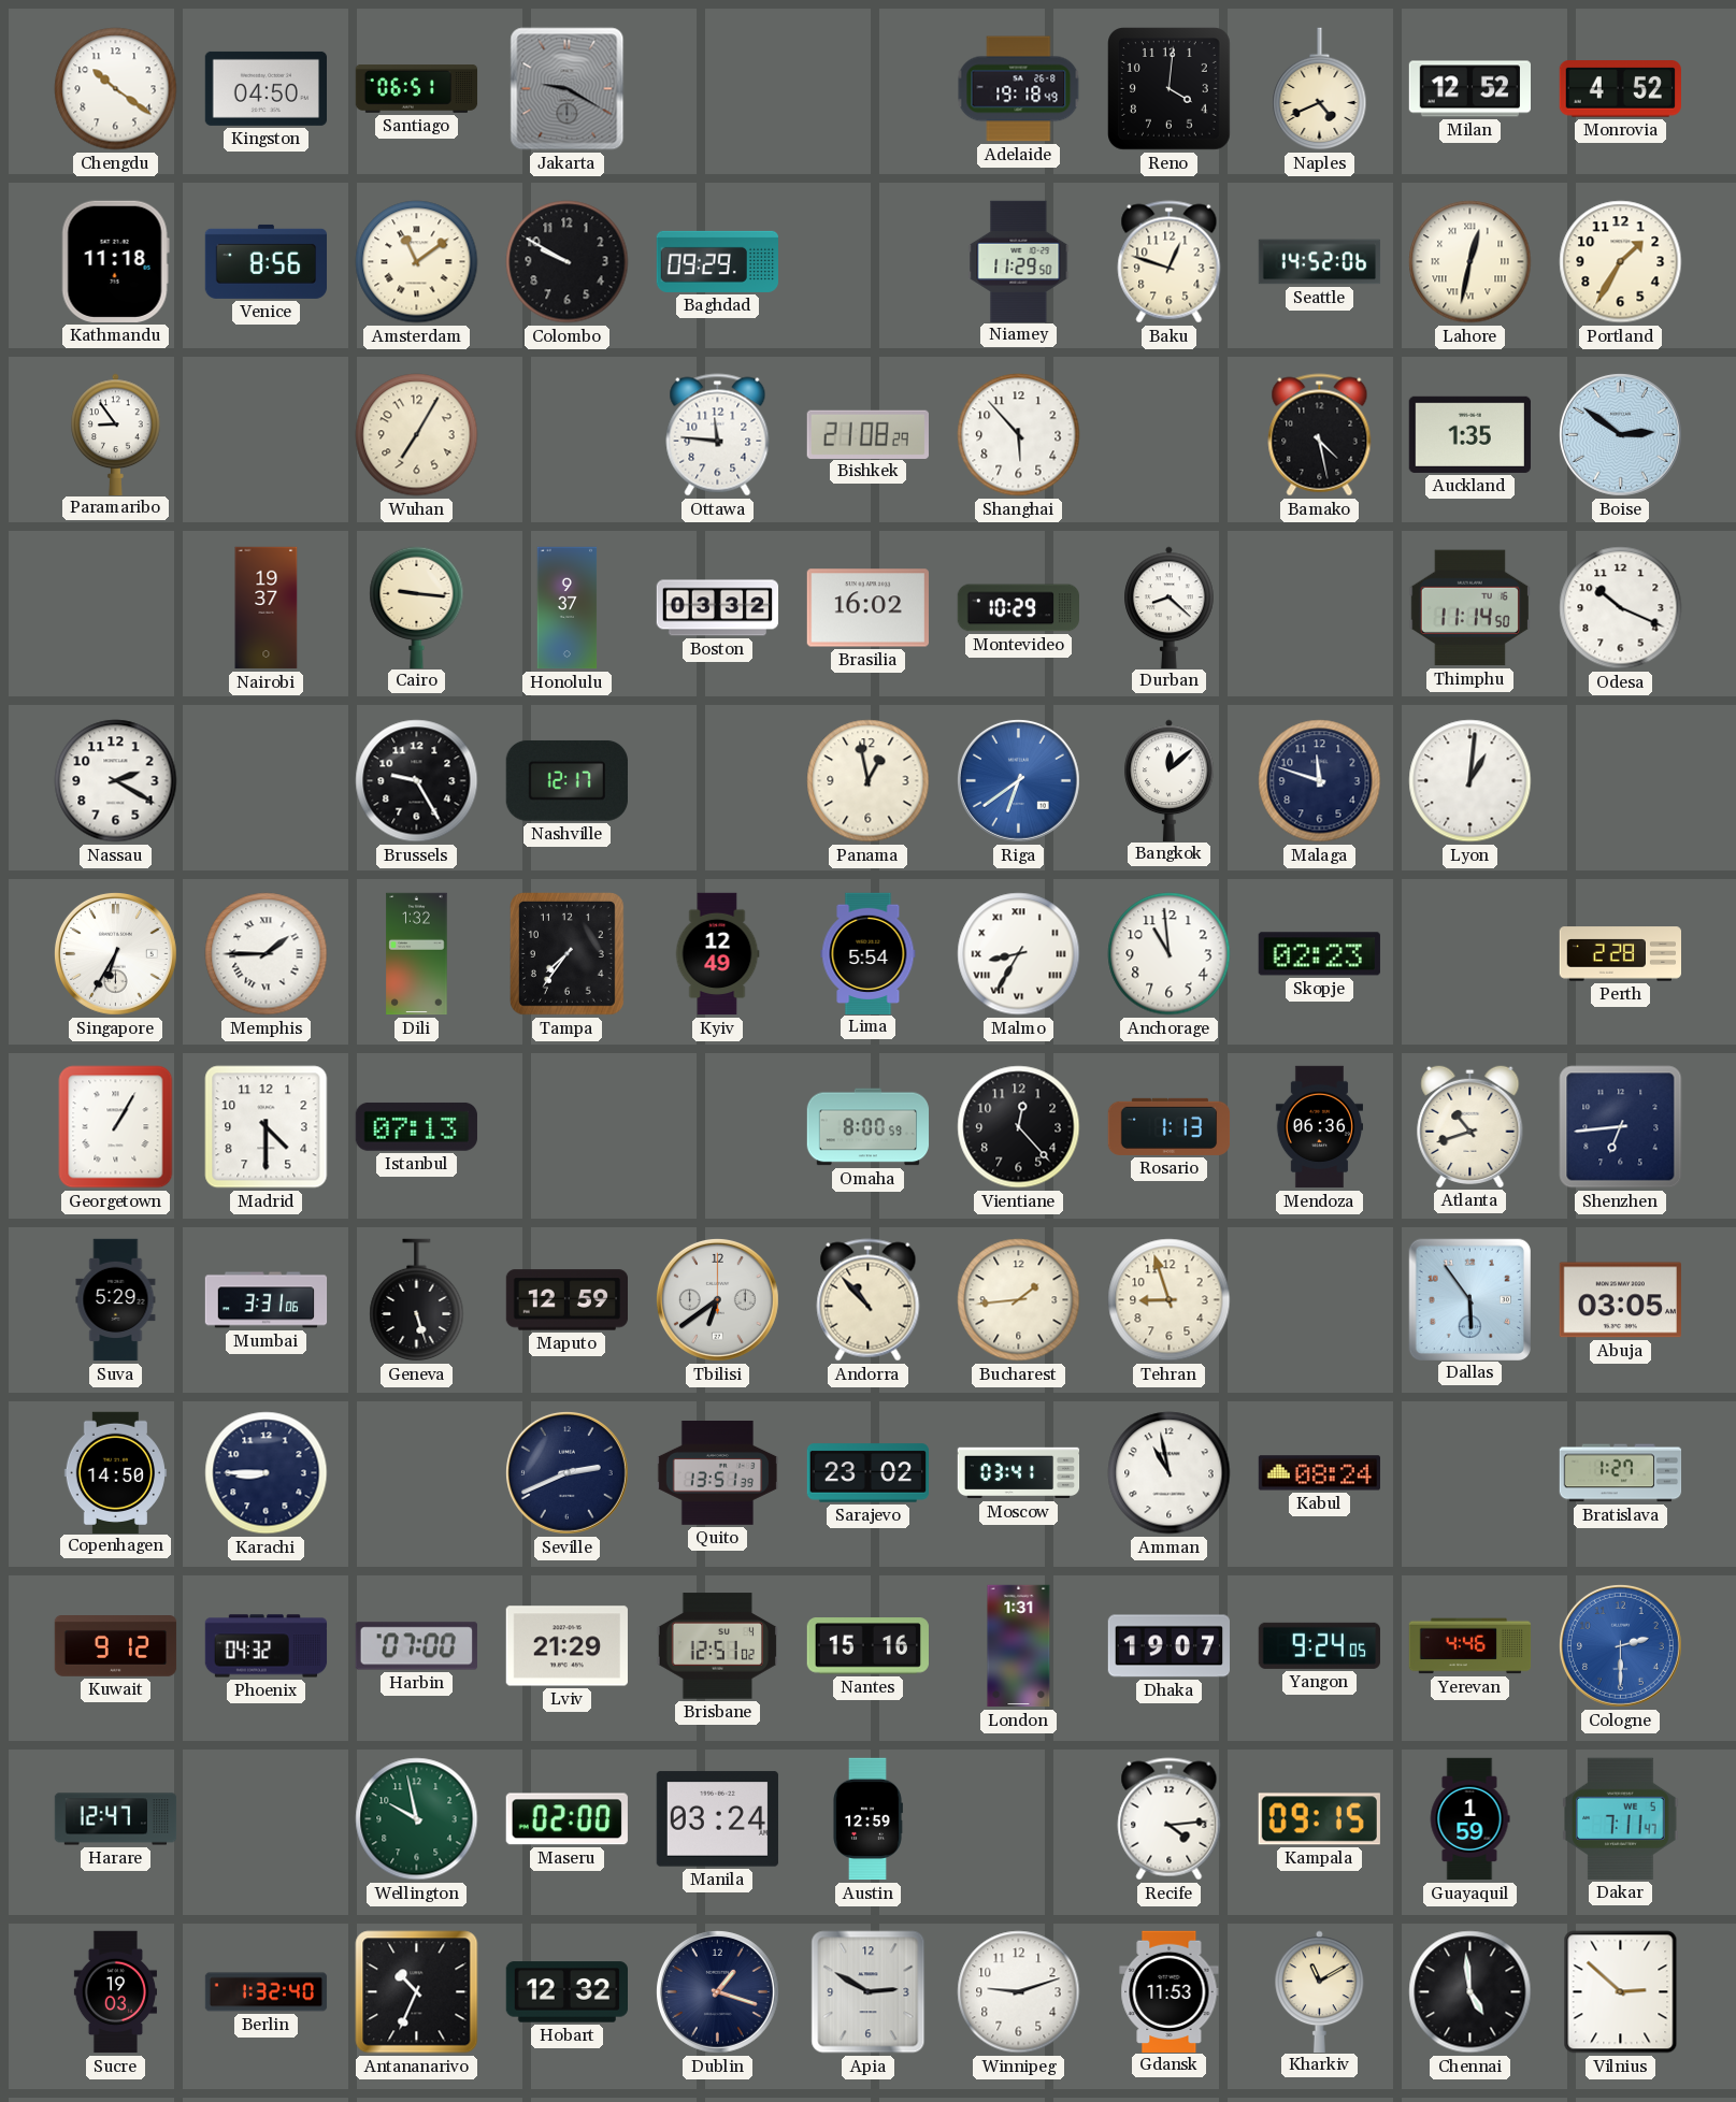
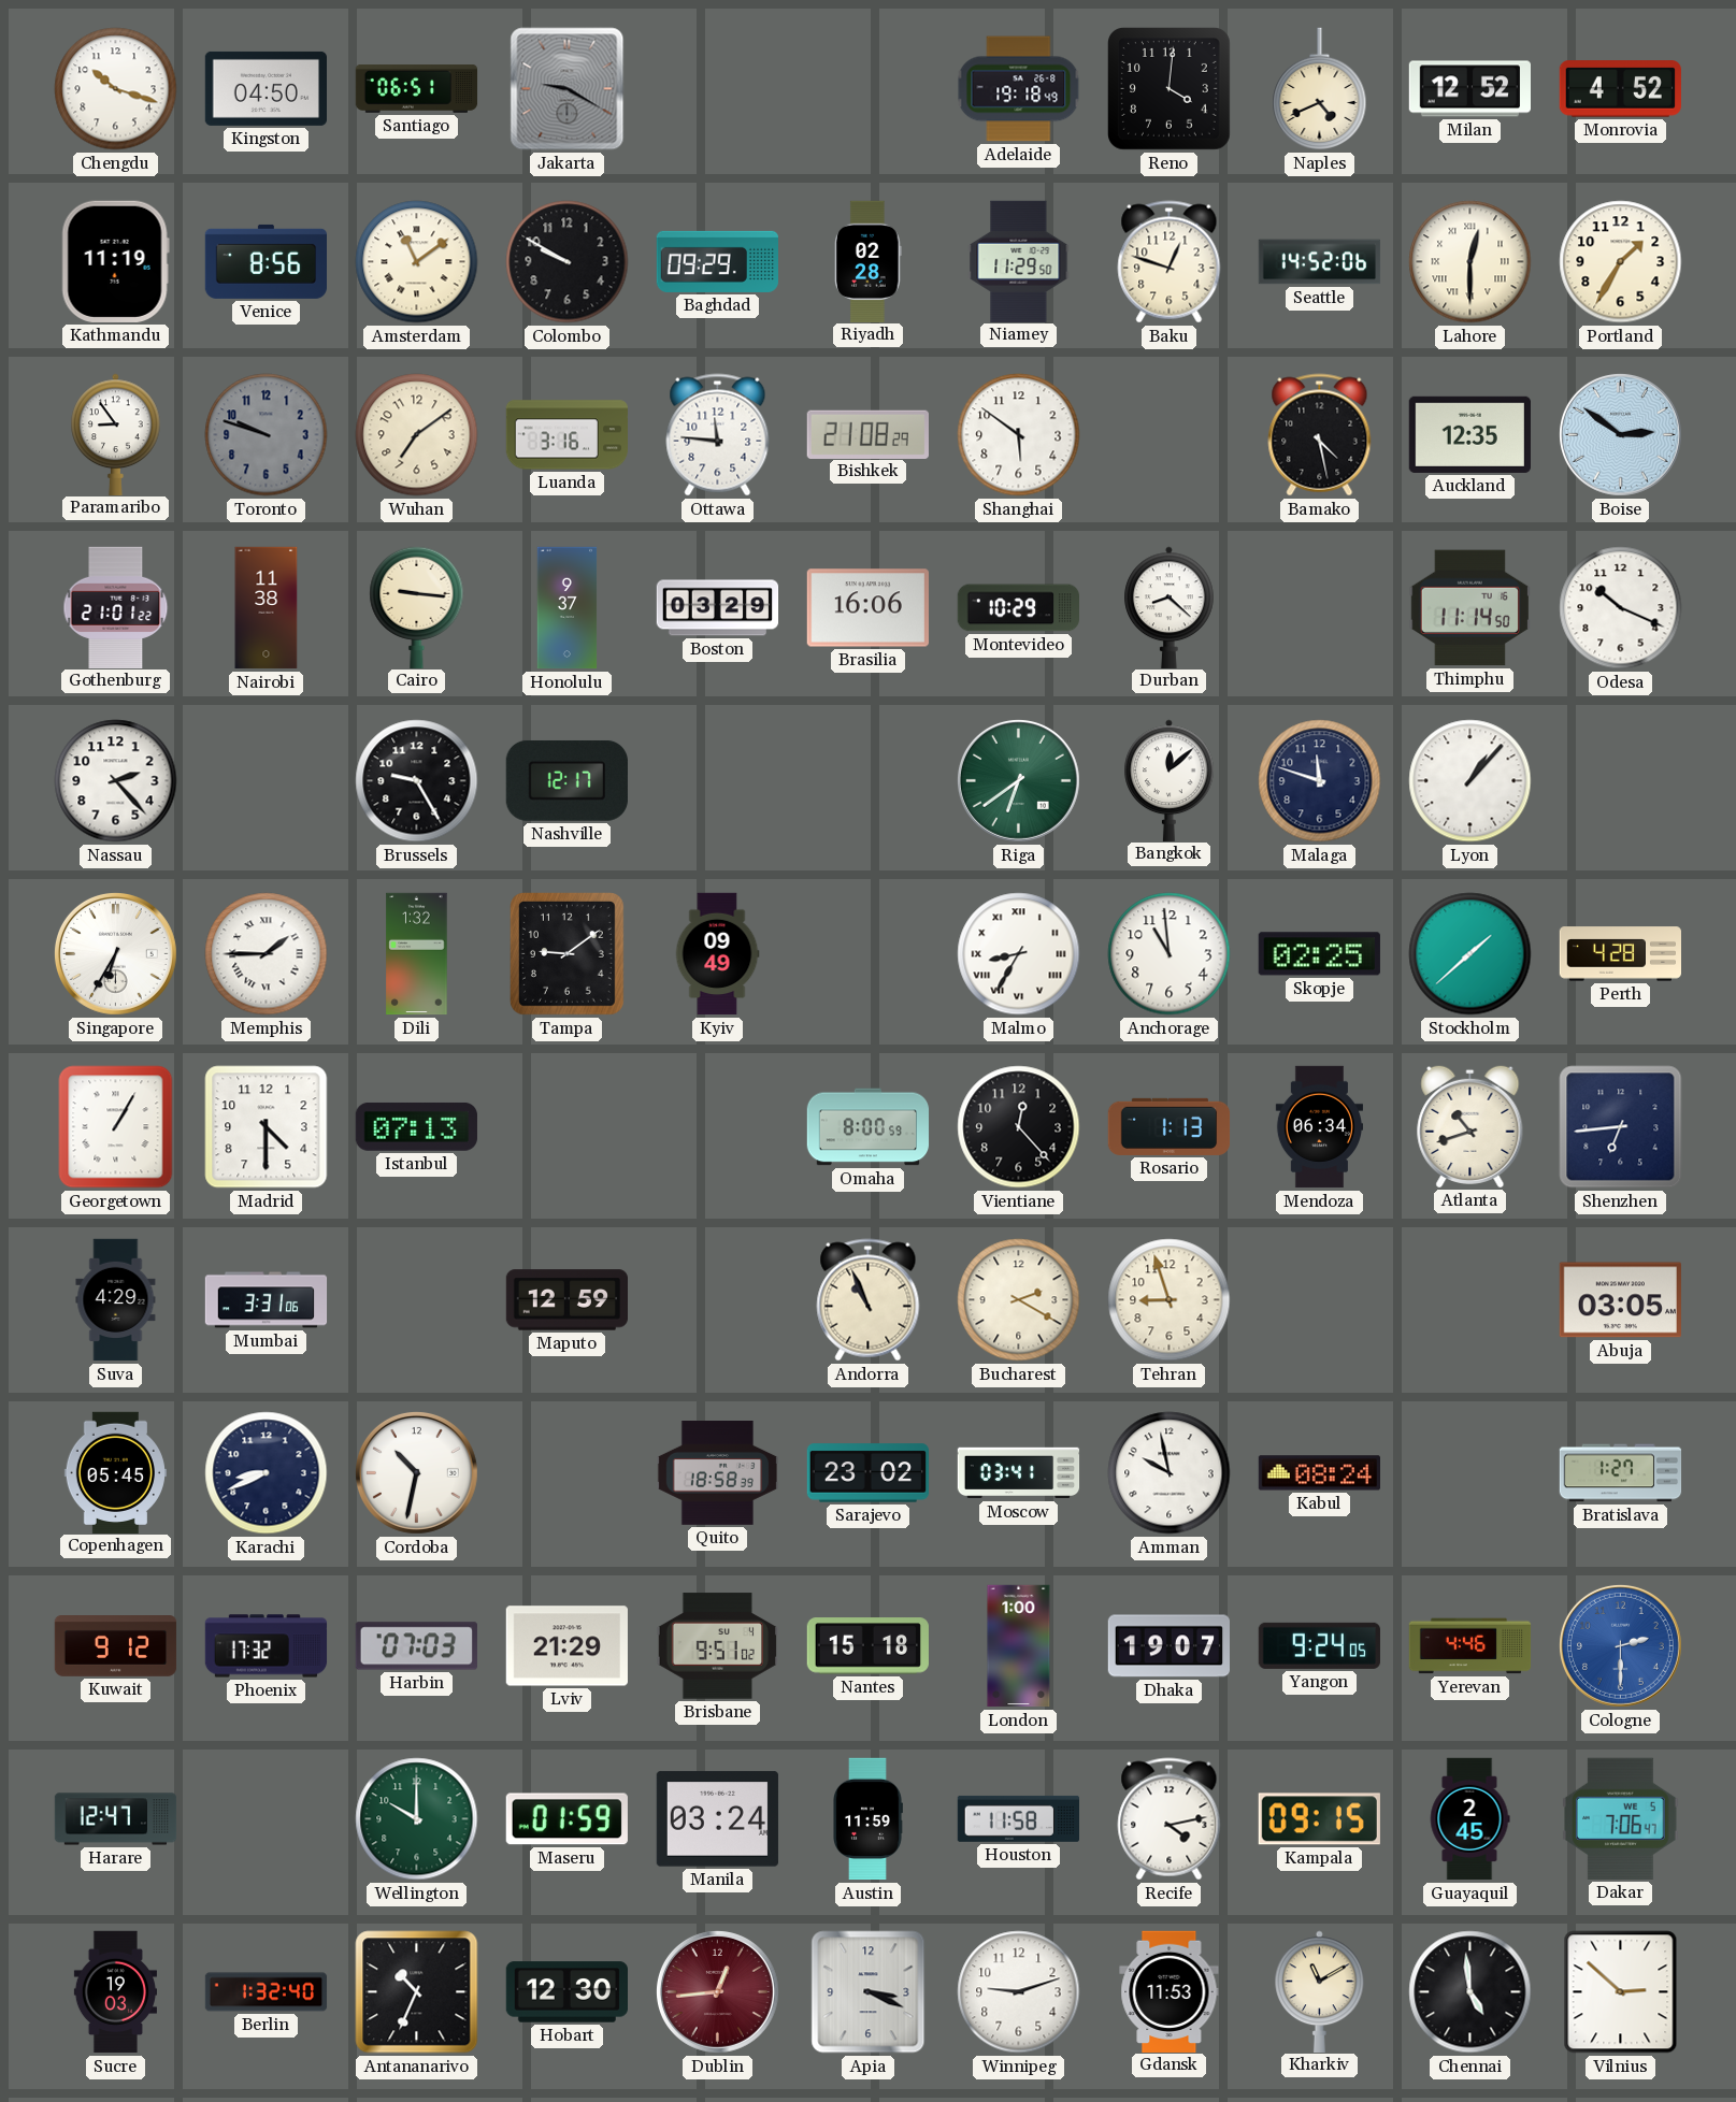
Chengdu: 10:21 -> 10:18 (116, 89)
Kathmandu: 11:18 -> 11:19 (115, 261)
Riyadh: none -> 02:28 (869, 261)
Lahore: 12:32 -> 12:30 (1470, 262)
Toronto: none -> 9:48 (267, 435)
Wuhan: 7:05 -> 7:09 (417, 435)
Luanda: none -> 3:16 (566, 435)
Shanghai: 5:53 -> 5:51 (1019, 435)
Auckland: 1:35 -> 12:35 (1469, 434)
Gothenburg: none -> 21:01 (116, 607)
Nairobi: 19:37 -> 11:38 (267, 608)
Boston: 03:32 -> 03:29 (718, 608)
Brasilia: 16:02 -> 16:06 (867, 608)
Nassau: 2:20 -> 2:23 (116, 781)
Panama: 12:58 -> none (869, 781)
Riga dial: blue -> green (1018, 780)
Lyon: 1:01 -> 1:07 (1470, 781)
Tampa: 7:36 -> 9:09 (566, 954)
Kyiv: 12:49 -> 09:49 (717, 954)
Lima: 5:54 -> none (869, 953)
Skopje: 02:23 -> 02:25 (1319, 954)
Stockholm: none -> 1:38 (1470, 954)
Perth: 2:28 -> 4:28 (1620, 954)
Mendoza: 06:36 -> 06:34 (1319, 1127)
Suva: 5:29 -> 4:29 (116, 1300)
Geneva: 5:27 -> none (417, 1300)
Tbilisi: 6:39 -> none (717, 1299)
Andorra: 10:53 -> 10:56 (869, 1300)
Bucharest: 1:44 -> 2:20 (1019, 1300)
Dallas: 5:54 -> none (1469, 1299)
Copenhagen: 14:50 -> 05:45 (115, 1472)
Karachi: 8:45 -> 8:41 (267, 1473)
Cordoba: none -> 10:32 (416, 1472)
Seville: 2:41 -> none (566, 1472)
Quito: 13:51 -> 18:58 (718, 1473)
Amman: 10:58 -> 9:58 (1170, 1473)
Phoenix: 04:32 -> 17:32 (267, 1646)
Harbin: 07:00 -> 07:03 (416, 1646)
Brisbane: 12:51 -> 9:51 (717, 1646)
Nantes: 15:16 -> 15:18 (867, 1646)
London: 1:31 -> 1:00 (1019, 1646)
Wellington: 9:58 -> 10:00 (417, 1819)
Maseru: 02:00 -> 01:59 (566, 1819)
Austin: 12:59 -> 11:59 (869, 1819)
Houston: none -> 11:58 (1018, 1818)
Recife: 4:14 -> 4:13 (1170, 1819)
Guayaquil: 1:59 -> 2:45 (1469, 1819)
Dakar: 7:11 -> 7:06 (1621, 1818)
Hobart: 12:32 -> 12:30 (566, 1992)
Dublin: 1:18 -> 12:44 (717, 1991)
Dublin dial: navy -> burgundy (717, 1991)
Apia: 2:50 -> 3:19 (869, 1992)
